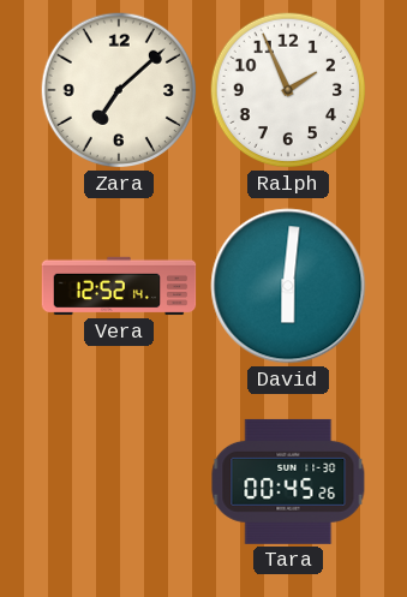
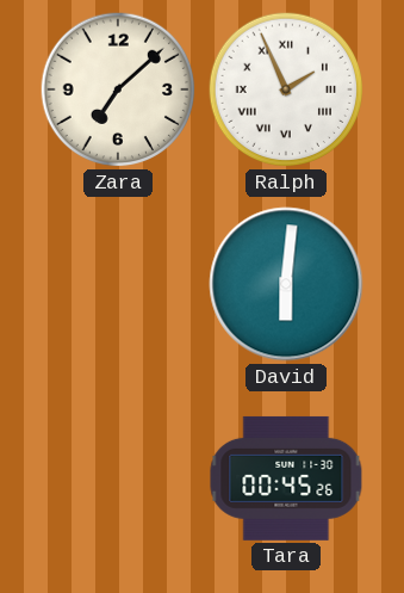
Ralph numerals: Arabic -> Roman (286, 89)
Vera: 12:52 -> none (119, 286)
